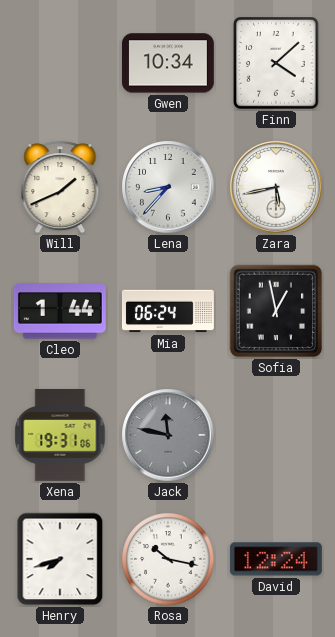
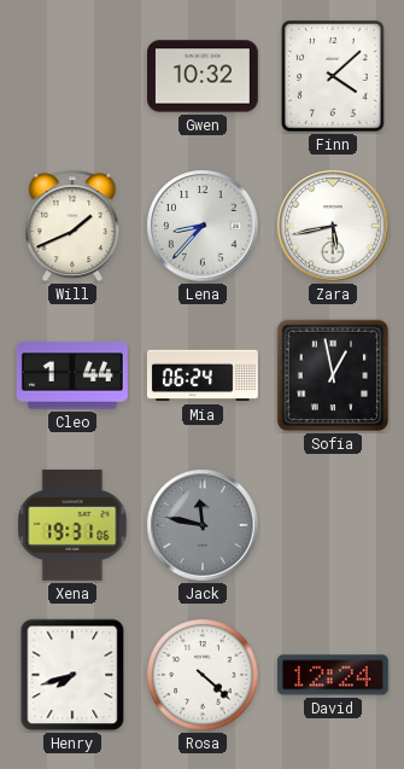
Gwen: 10:34 -> 10:32 (203, 76)
Rosa: 10:17 -> 4:22 (203, 675)
